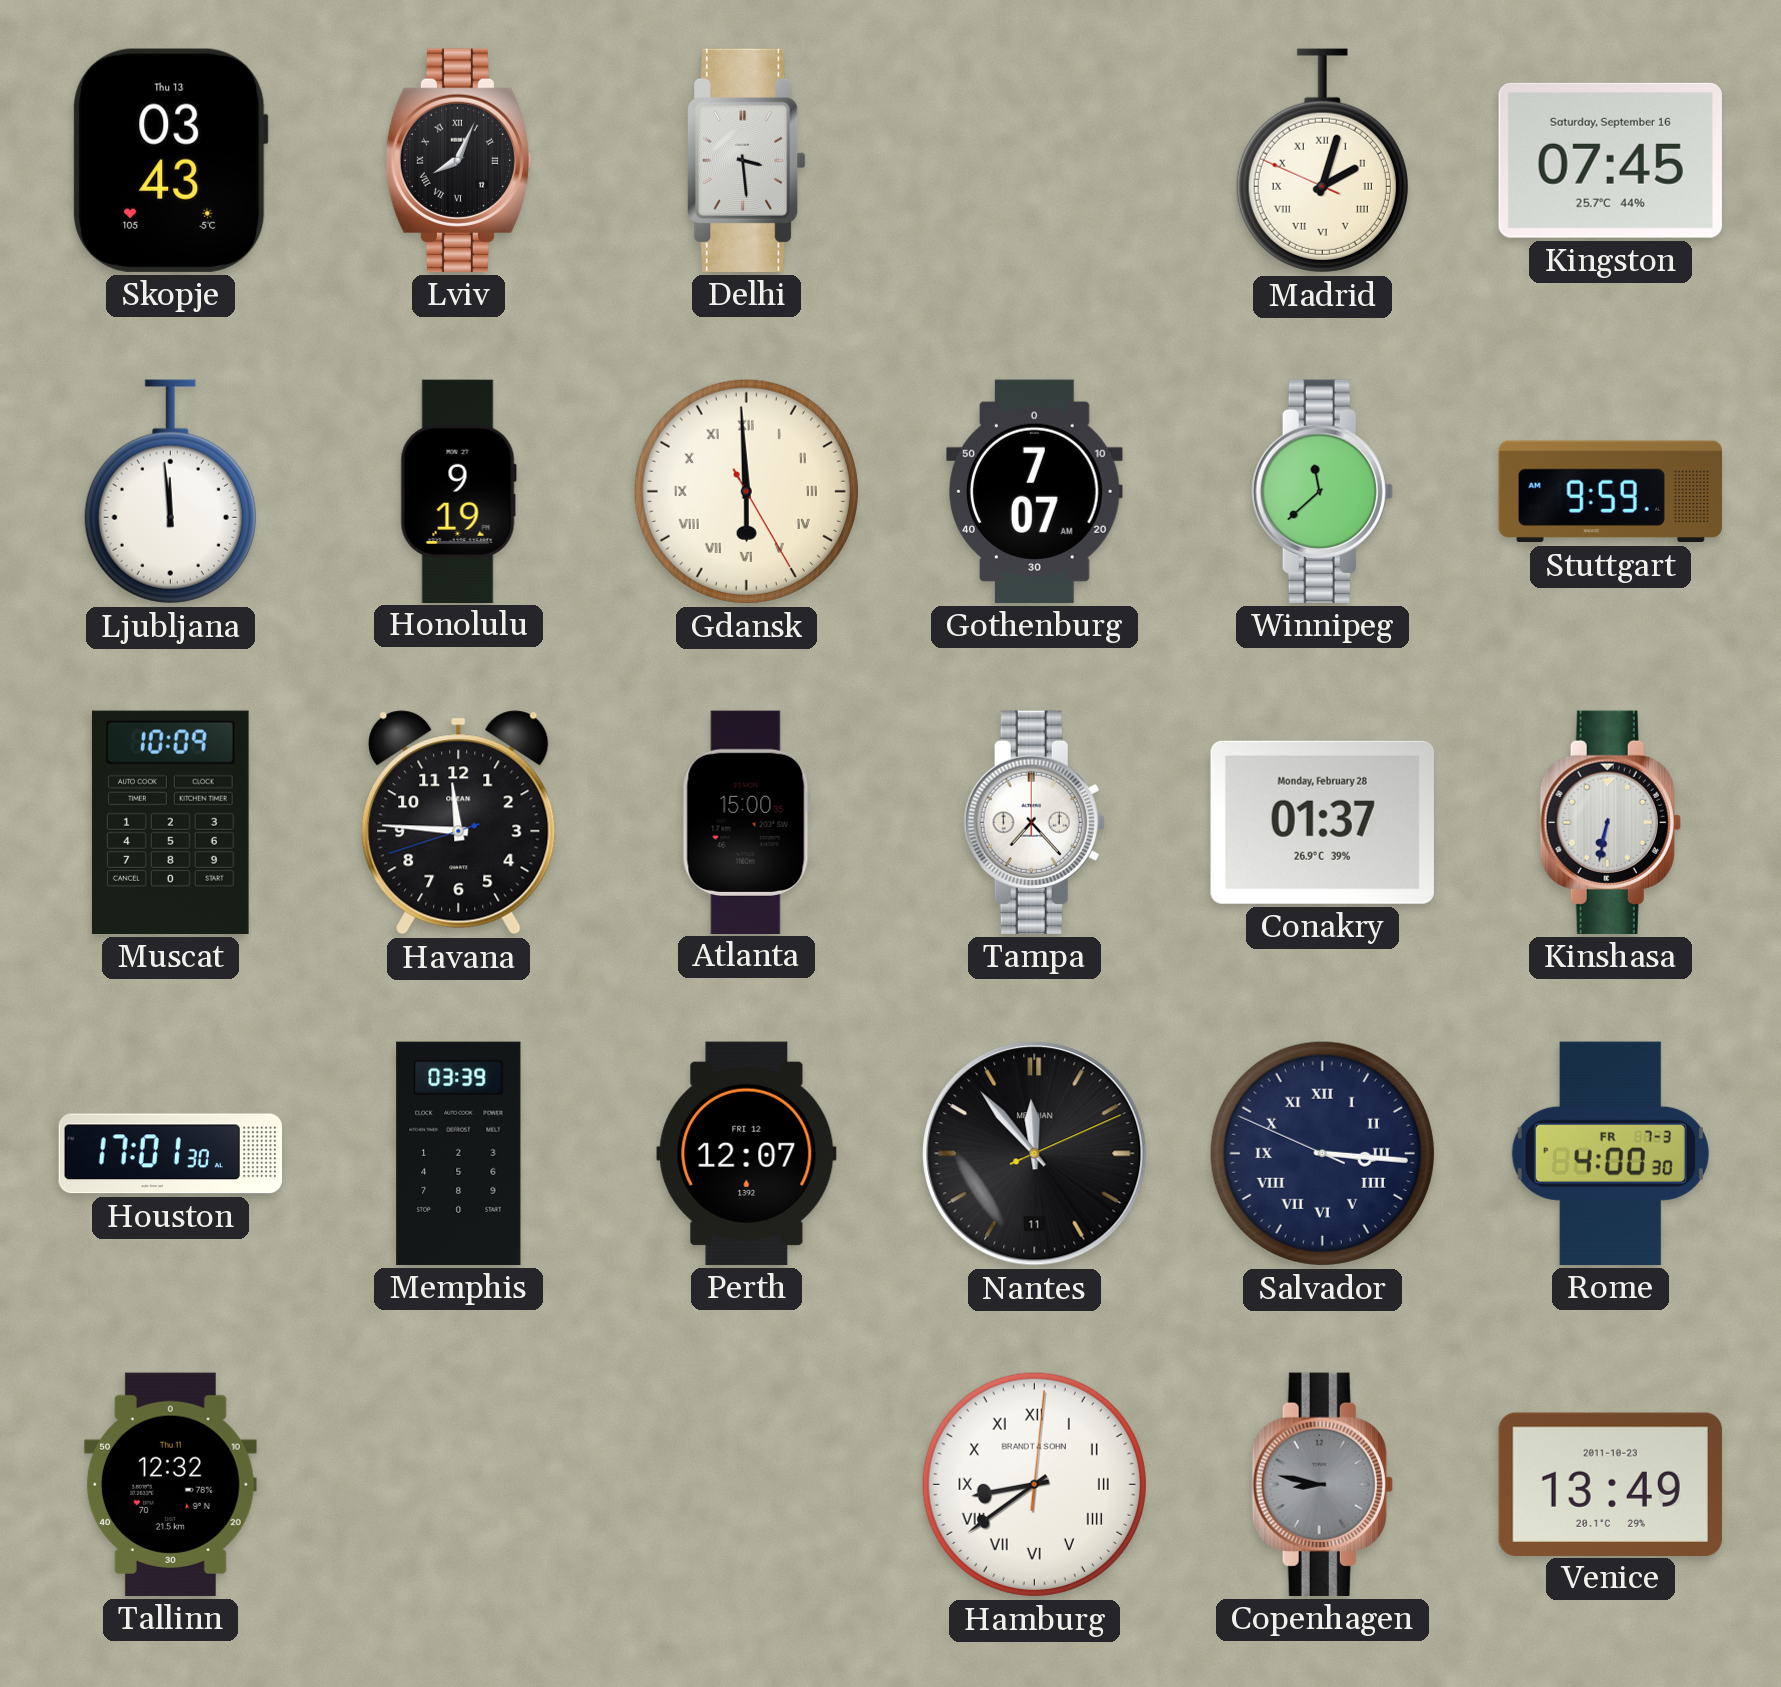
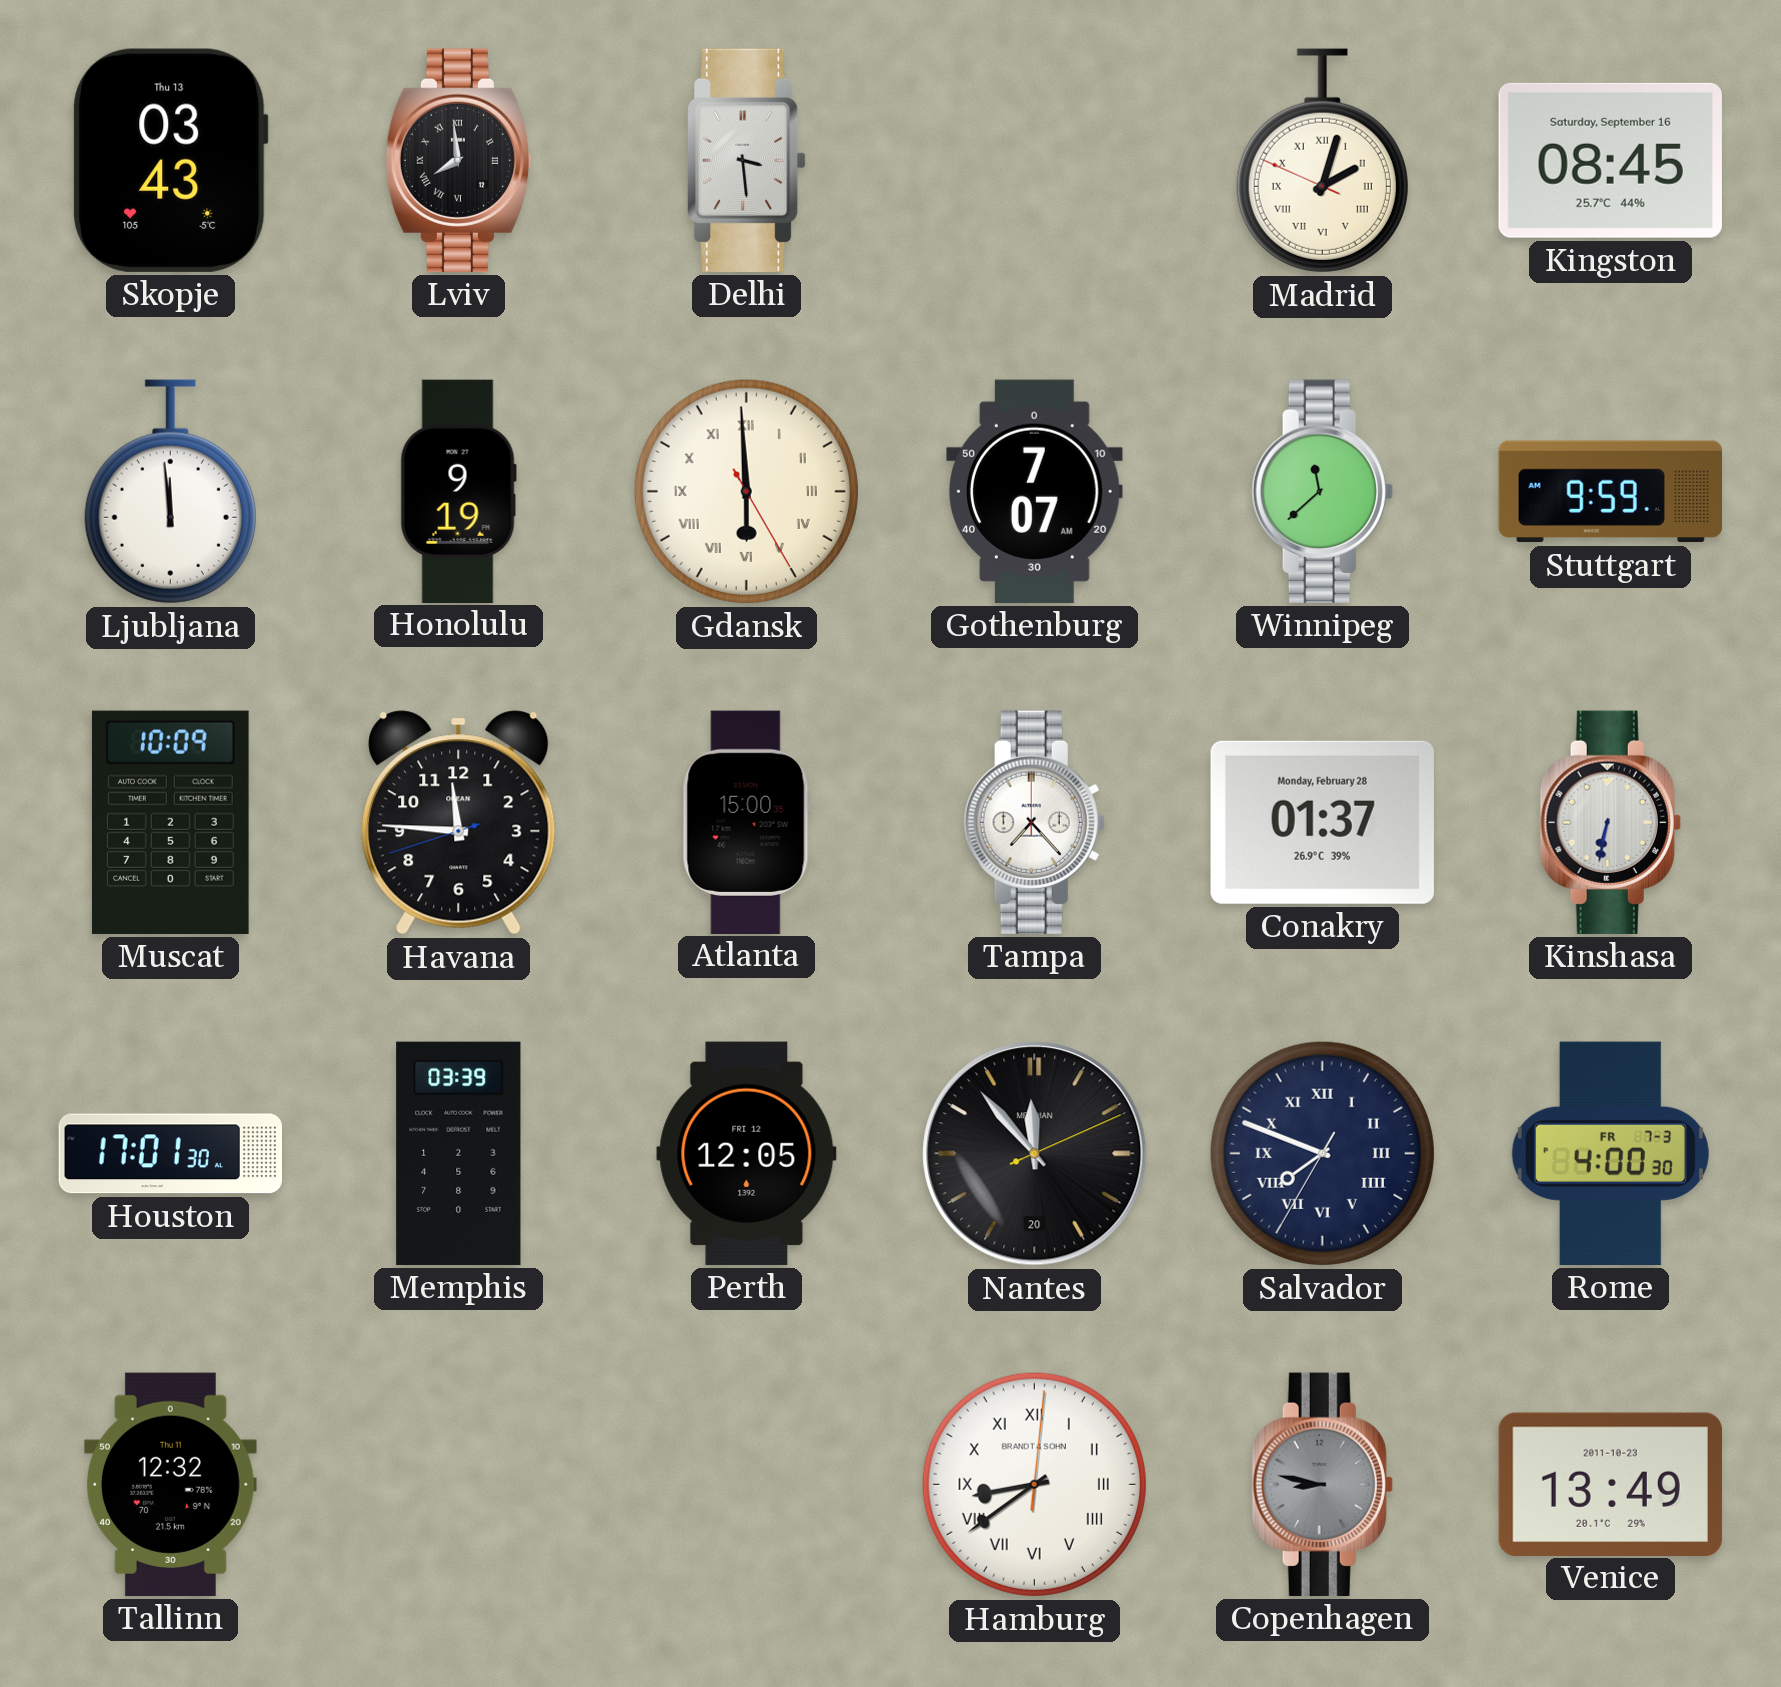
Lviv: 8:04 -> 7:59 (459, 160)
Kingston: 07:45 -> 08:45 (1610, 160)
Perth: 12:07 -> 12:05 (747, 1153)
Nantes date: 11 -> 20 (1035, 1154)
Salvador: 3:15 -> 7:48 (1322, 1153)
